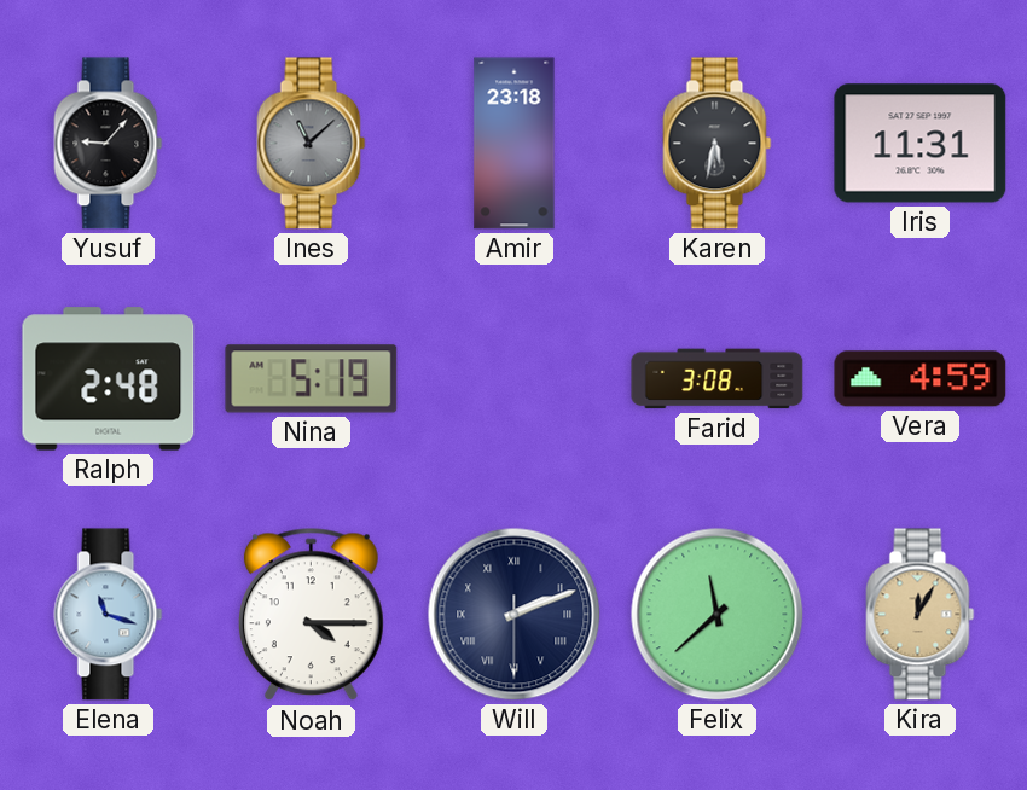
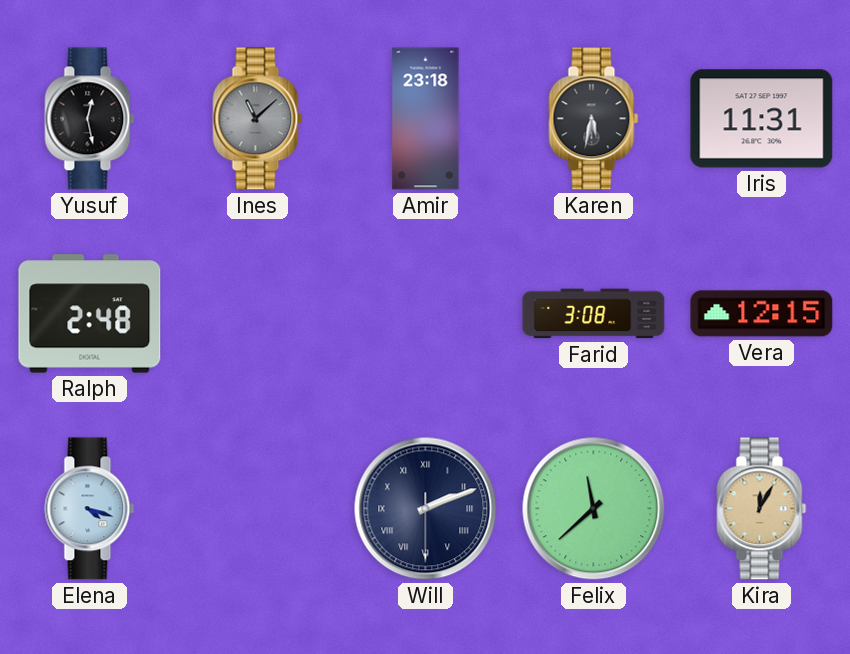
Yusuf: 9:07 -> 12:28 (90, 119)
Nina: 5:19 -> none (312, 379)
Vera: 4:59 -> 12:15 (762, 314)
Elena: 11:18 -> 4:18 (90, 509)
Noah: 4:15 -> none (311, 615)
